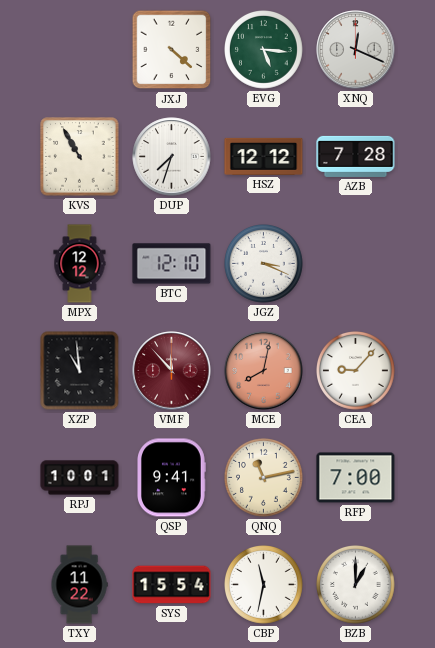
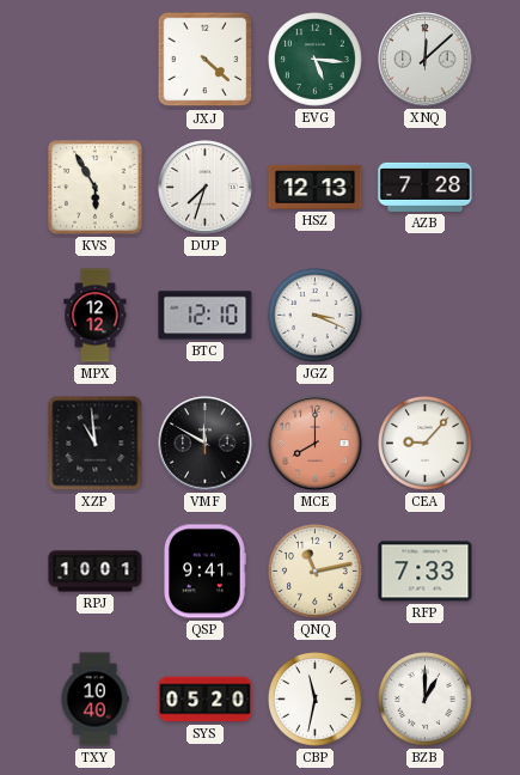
XNQ: 12:19 -> 12:08 (426, 60)
KVS: 10:55 -> 5:55 (96, 188)
HSZ: 12:12 -> 12:13 (316, 187)
VMF: 11:53 -> 11:50 (206, 444)
VMF dial: burgundy -> black (206, 444)
MCE: 8:02 -> 8:00 (316, 444)
RFP: 7:00 -> 7:33 (426, 572)
TXY: 11:22 -> 10:40 (94, 700)
SYS: 15:54 -> 05:20 (206, 700)
